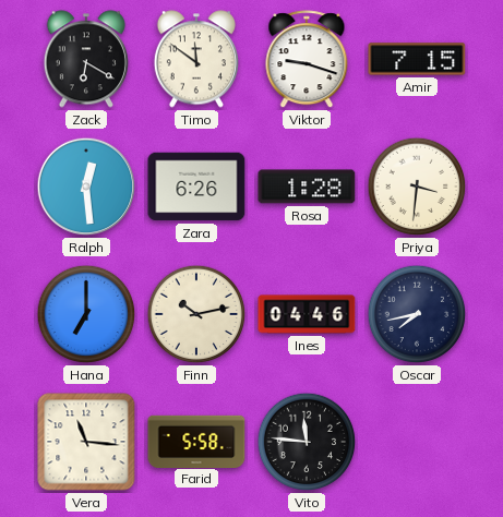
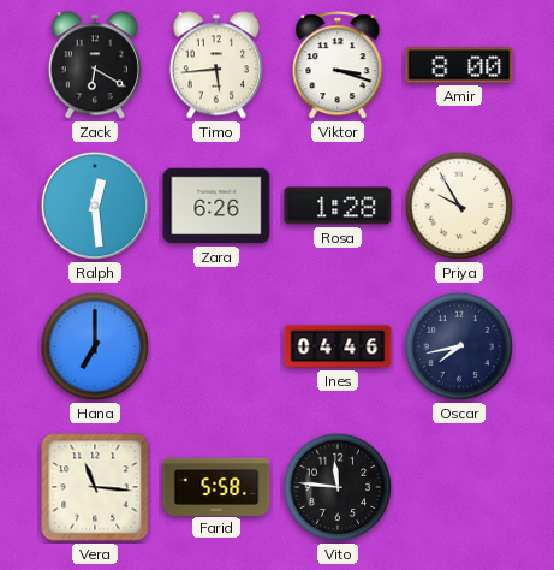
Timo: 11:51 -> 5:44 (216, 65)
Viktor: 9:18 -> 3:18 (338, 66)
Amir: 7:15 -> 8:00 (459, 65)
Priya: 3:31 -> 9:55 (459, 206)
Finn: 10:13 -> none (196, 314)
